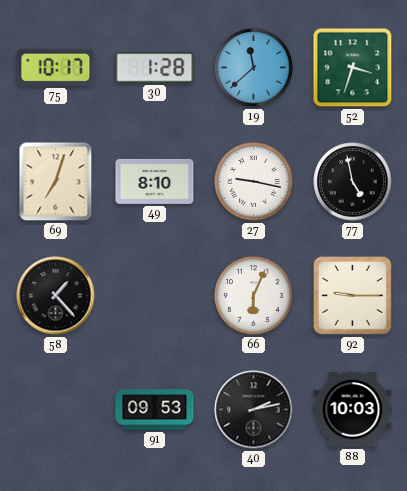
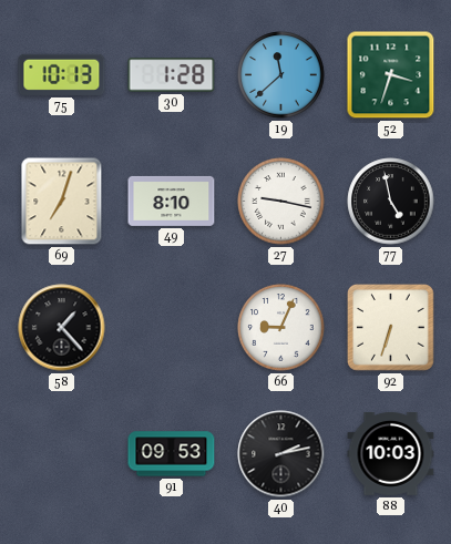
75: 10:17 -> 10:13 (62, 74)
66: 6:04 -> 9:04 (281, 328)
92: 9:15 -> 6:33 (391, 328)
